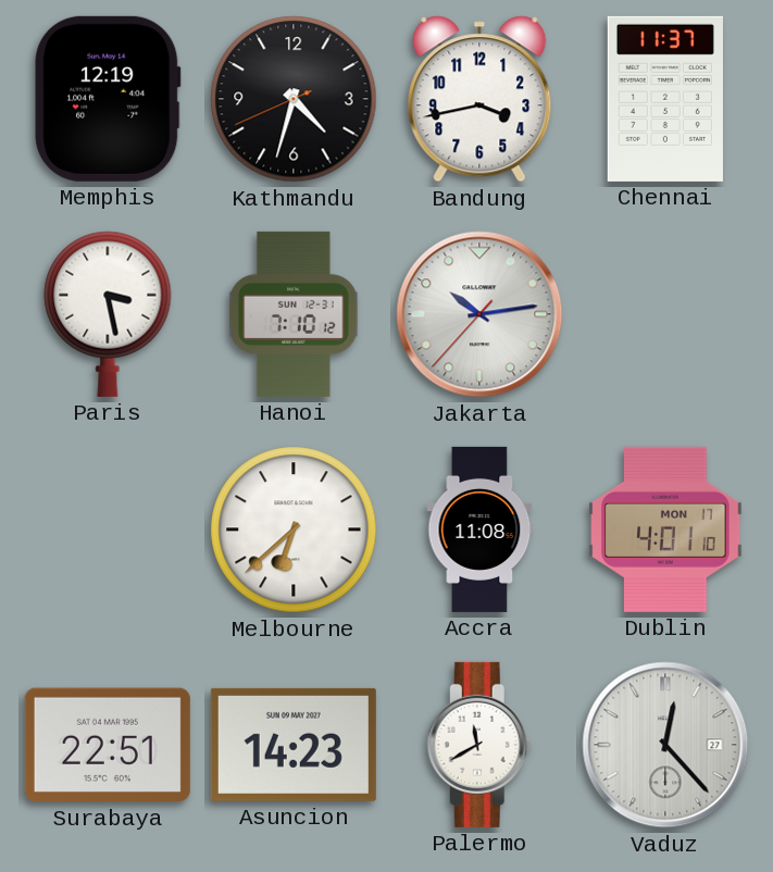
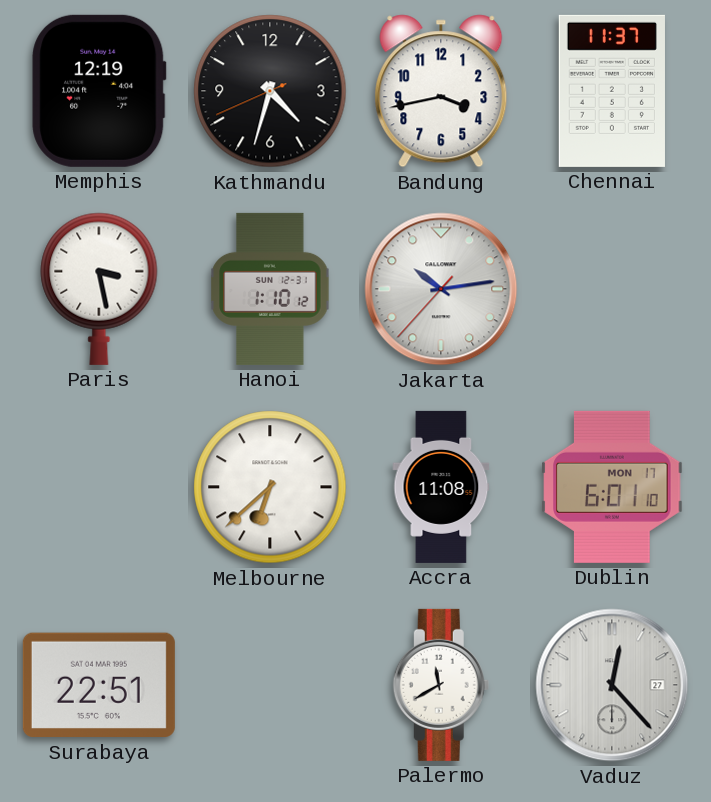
Hanoi: 7:10 -> 1:10 (270, 289)
Dublin: 4:01 -> 6:01 (612, 487)
Asuncion: 14:23 -> none (294, 745)
